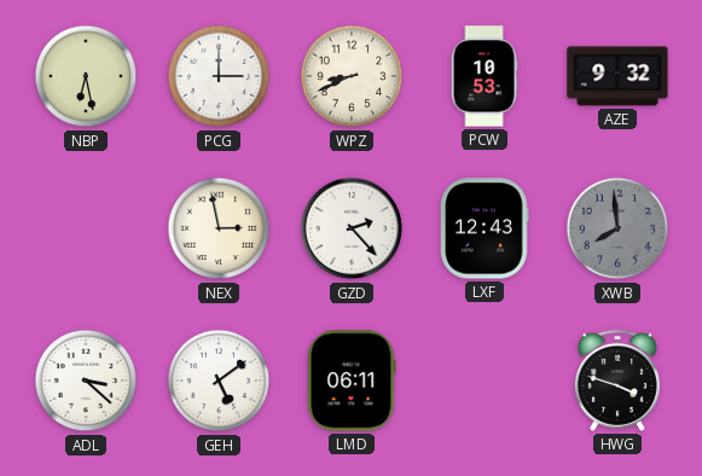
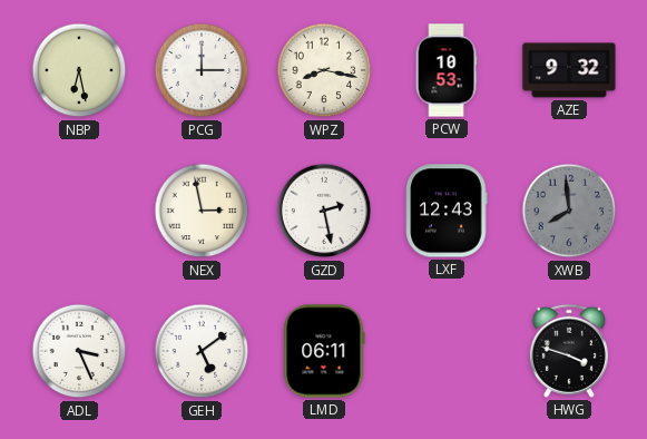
WPZ: 8:41 -> 8:17 (324, 70)
GZD: 2:23 -> 2:28 (324, 211)
ADL: 3:22 -> 3:26 (79, 351)
